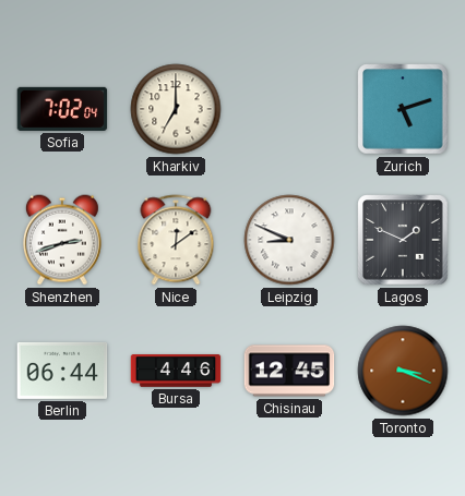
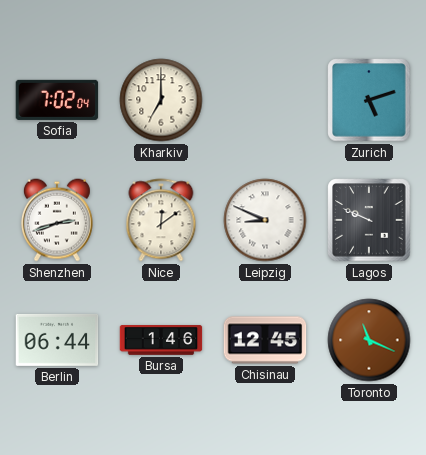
Lagos: 1:49 -> 9:49 (369, 220)
Bursa: 4:46 -> 1:46 (161, 340)
Toronto: 3:19 -> 11:19 (369, 340)
